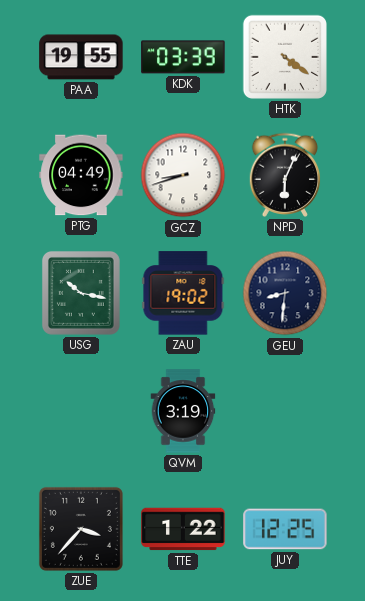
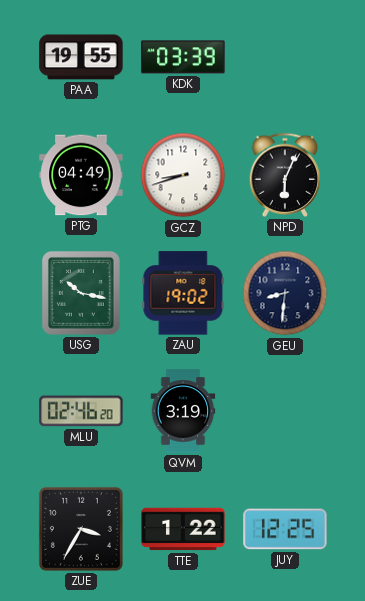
HTK: 4:21 -> none (285, 57)
MLU: none -> 02:46 (81, 411)
ZUE: 3:37 -> 3:35 (81, 529)
